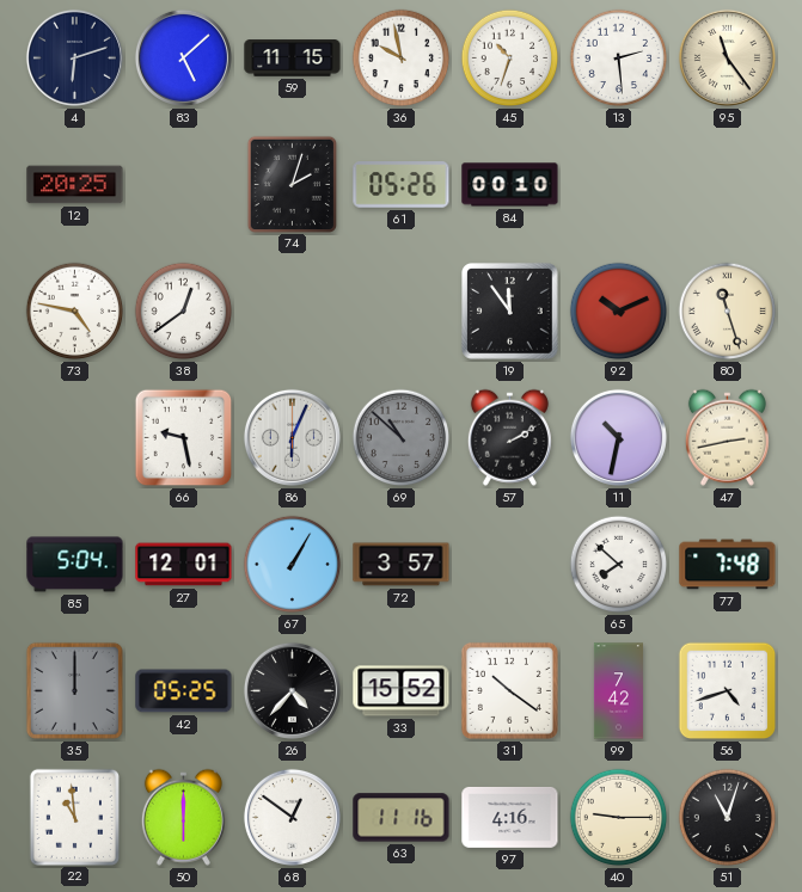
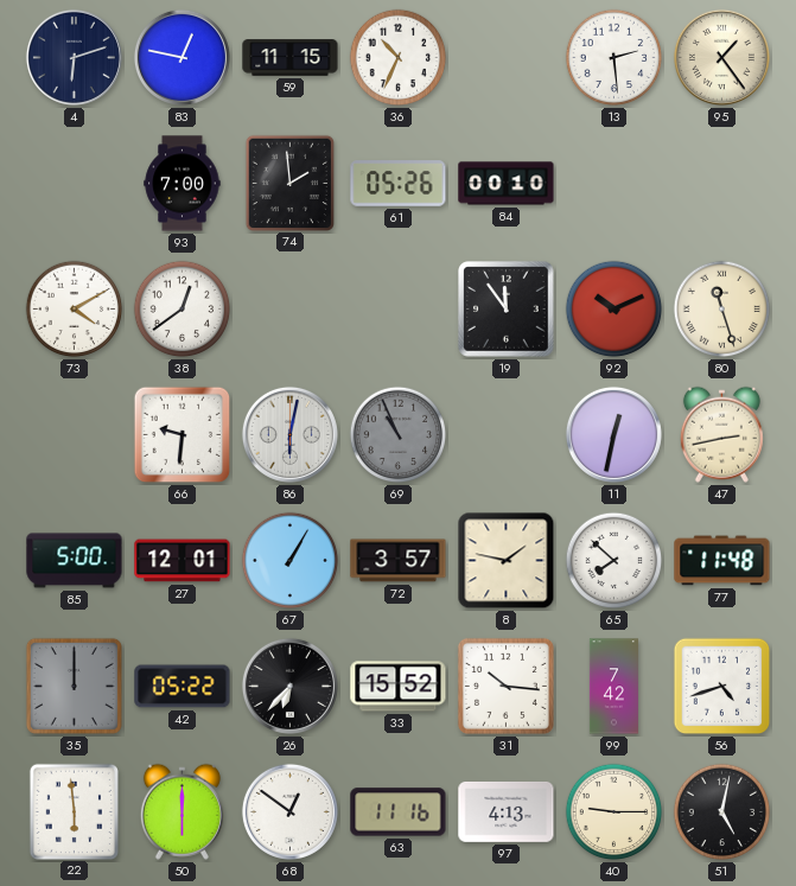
83: 5:08 -> 12:47 (182, 57)
36: 9:58 -> 10:34 (399, 58)
45: 10:33 -> none (510, 59)
95: 11:24 -> 1:24 (721, 57)
12: 20:25 -> none (75, 185)
93: none -> 7:00 (183, 184)
74: 2:03 -> 1:59 (289, 183)
73: 4:47 -> 4:10 (75, 310)
66: 9:28 -> 9:31 (183, 435)
86: 6:04 -> 6:02 (289, 434)
69: 10:52 -> 10:56 (399, 435)
57: 2:10 -> none (509, 437)
11: 10:32 -> 12:32 (613, 434)
85: 5:04 -> 5:00 (75, 561)
8: none -> 1:47 (507, 561)
77: 7:48 -> 11:48 (722, 561)
42: 05:25 -> 05:22 (183, 687)
26: 4:37 -> 6:37 (289, 686)
31: 10:21 -> 10:16 (505, 686)
22: 10:59 -> 5:59 (74, 811)
97: 4:16 -> 4:13 (507, 811)
51: 11:03 -> 5:02 (722, 812)
